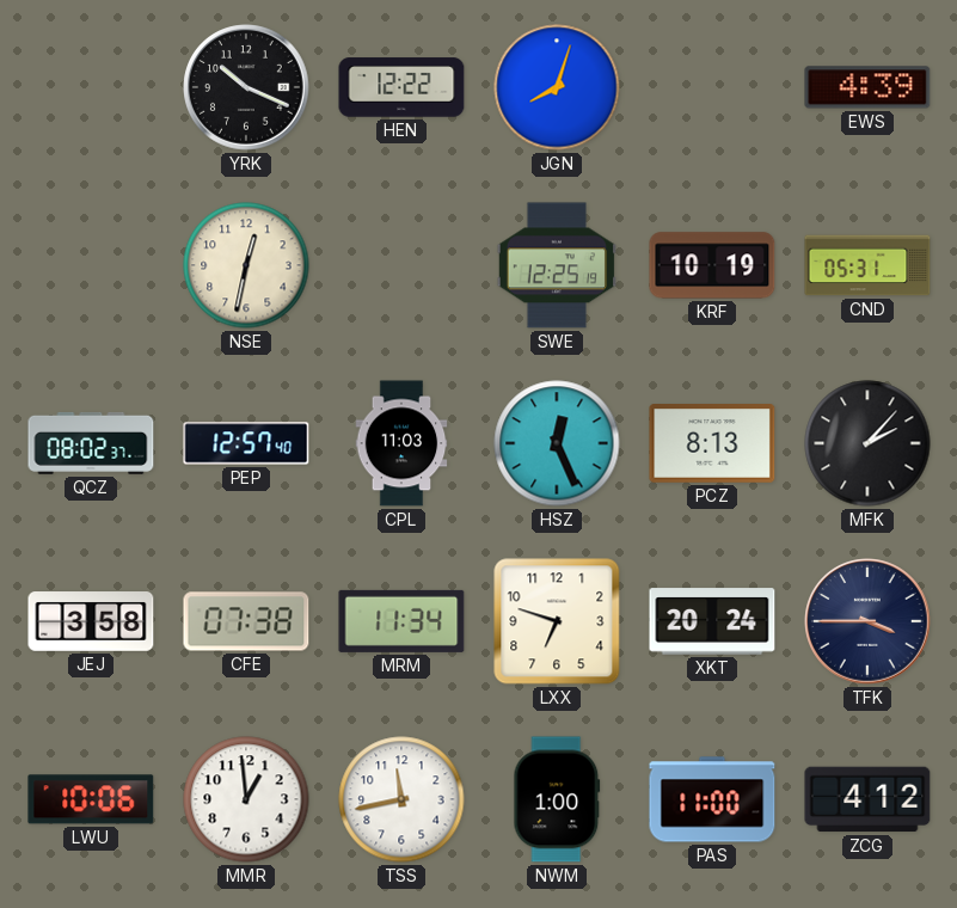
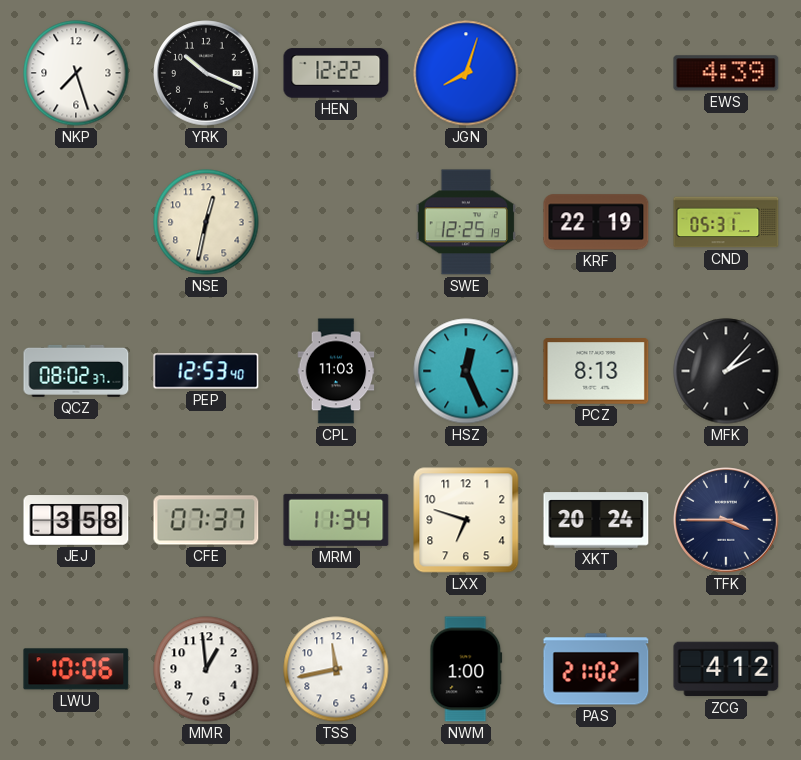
NKP: none -> 7:27 (76, 73)
KRF: 10:19 -> 22:19 (596, 222)
PEP: 12:57 -> 12:53 (206, 371)
CFE: 07:38 -> 07:37 (206, 520)
PAS: 11:00 -> 21:02 (596, 669)
